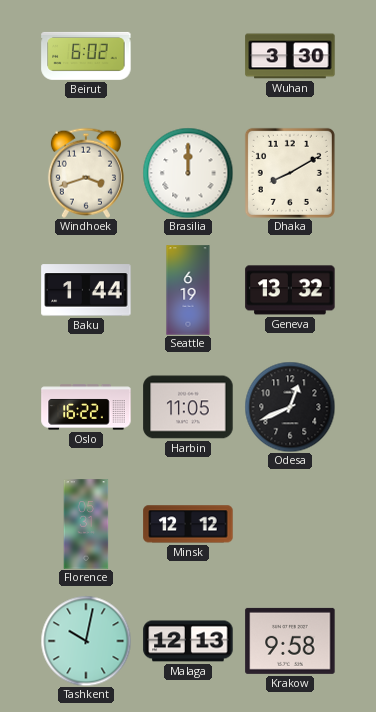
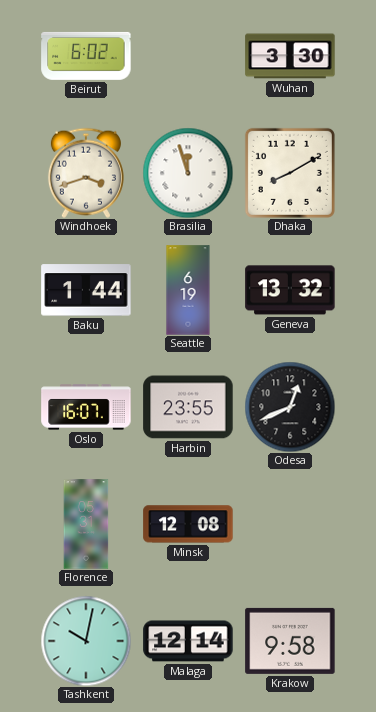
Brasilia: 12:00 -> 11:57 (188, 173)
Oslo: 16:22 -> 16:07 (86, 407)
Harbin: 11:05 -> 23:55 (188, 407)
Minsk: 12:12 -> 12:08 (188, 524)
Malaga: 12:13 -> 12:14 (188, 641)
